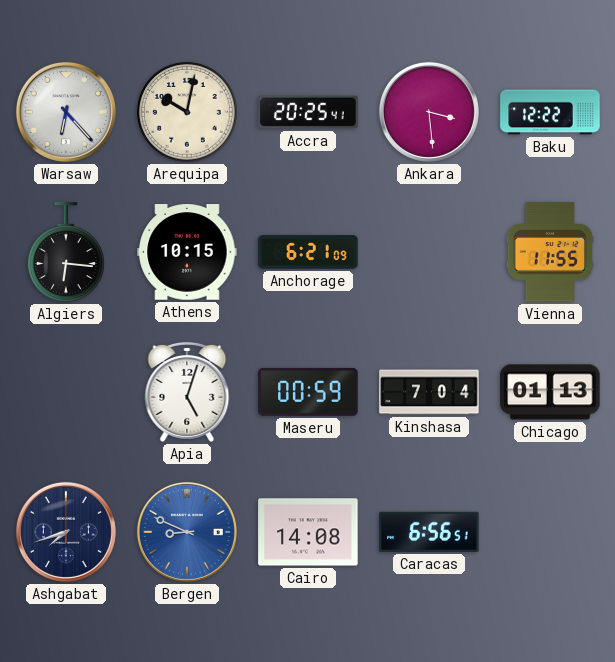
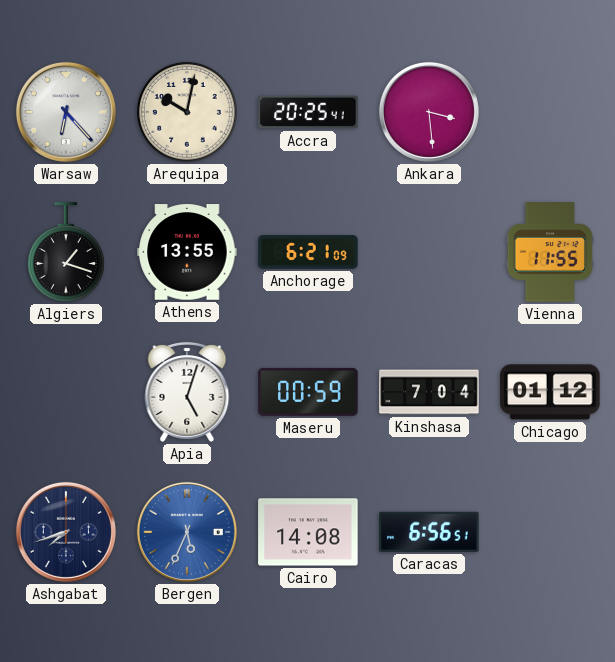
Baku: 12:22 -> none (550, 112)
Algiers: 6:16 -> 1:18 (67, 252)
Athens: 10:15 -> 13:55 (187, 252)
Chicago: 01:13 -> 01:12 (550, 392)
Bergen: 8:49 -> 5:34 (187, 532)
